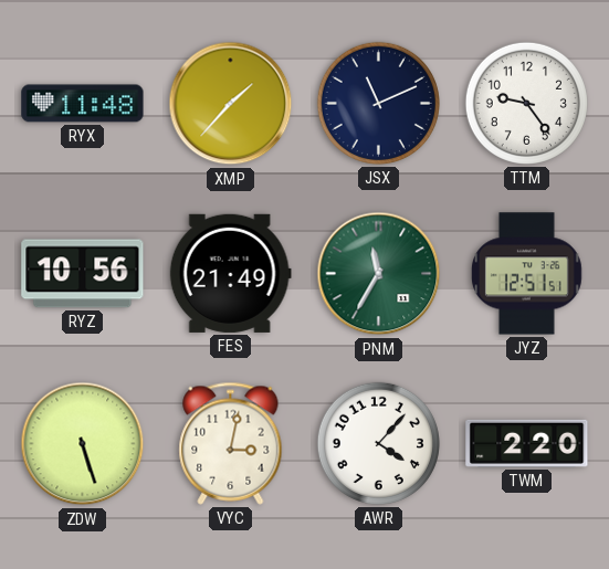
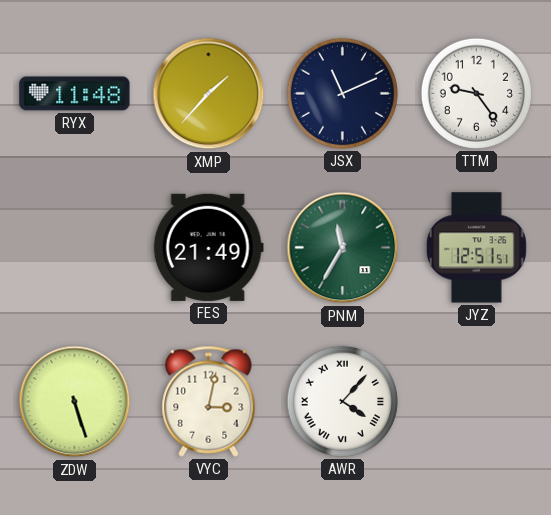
RYZ: 10:56 -> none (83, 274)
AWR numerals: Arabic -> Roman (342, 401)
TWM: 2:20 -> none (527, 443)
